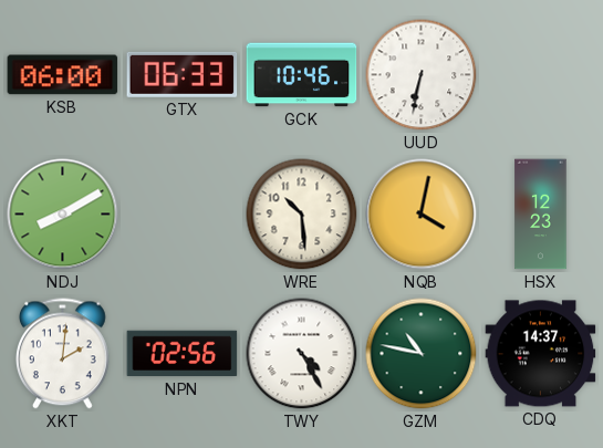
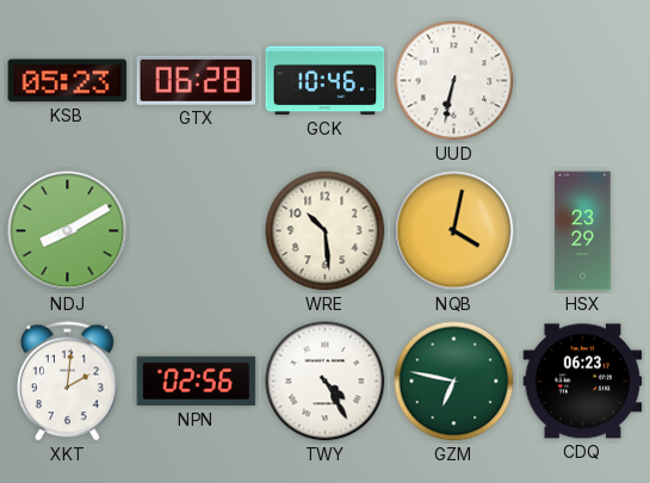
KSB: 06:00 -> 05:23 (68, 81)
GTX: 06:33 -> 06:28 (197, 80)
HSX: 12:23 -> 23:29 (583, 231)
GZM: 10:47 -> 6:47 (454, 382)
CDQ: 14:37 -> 06:23 (583, 382)
